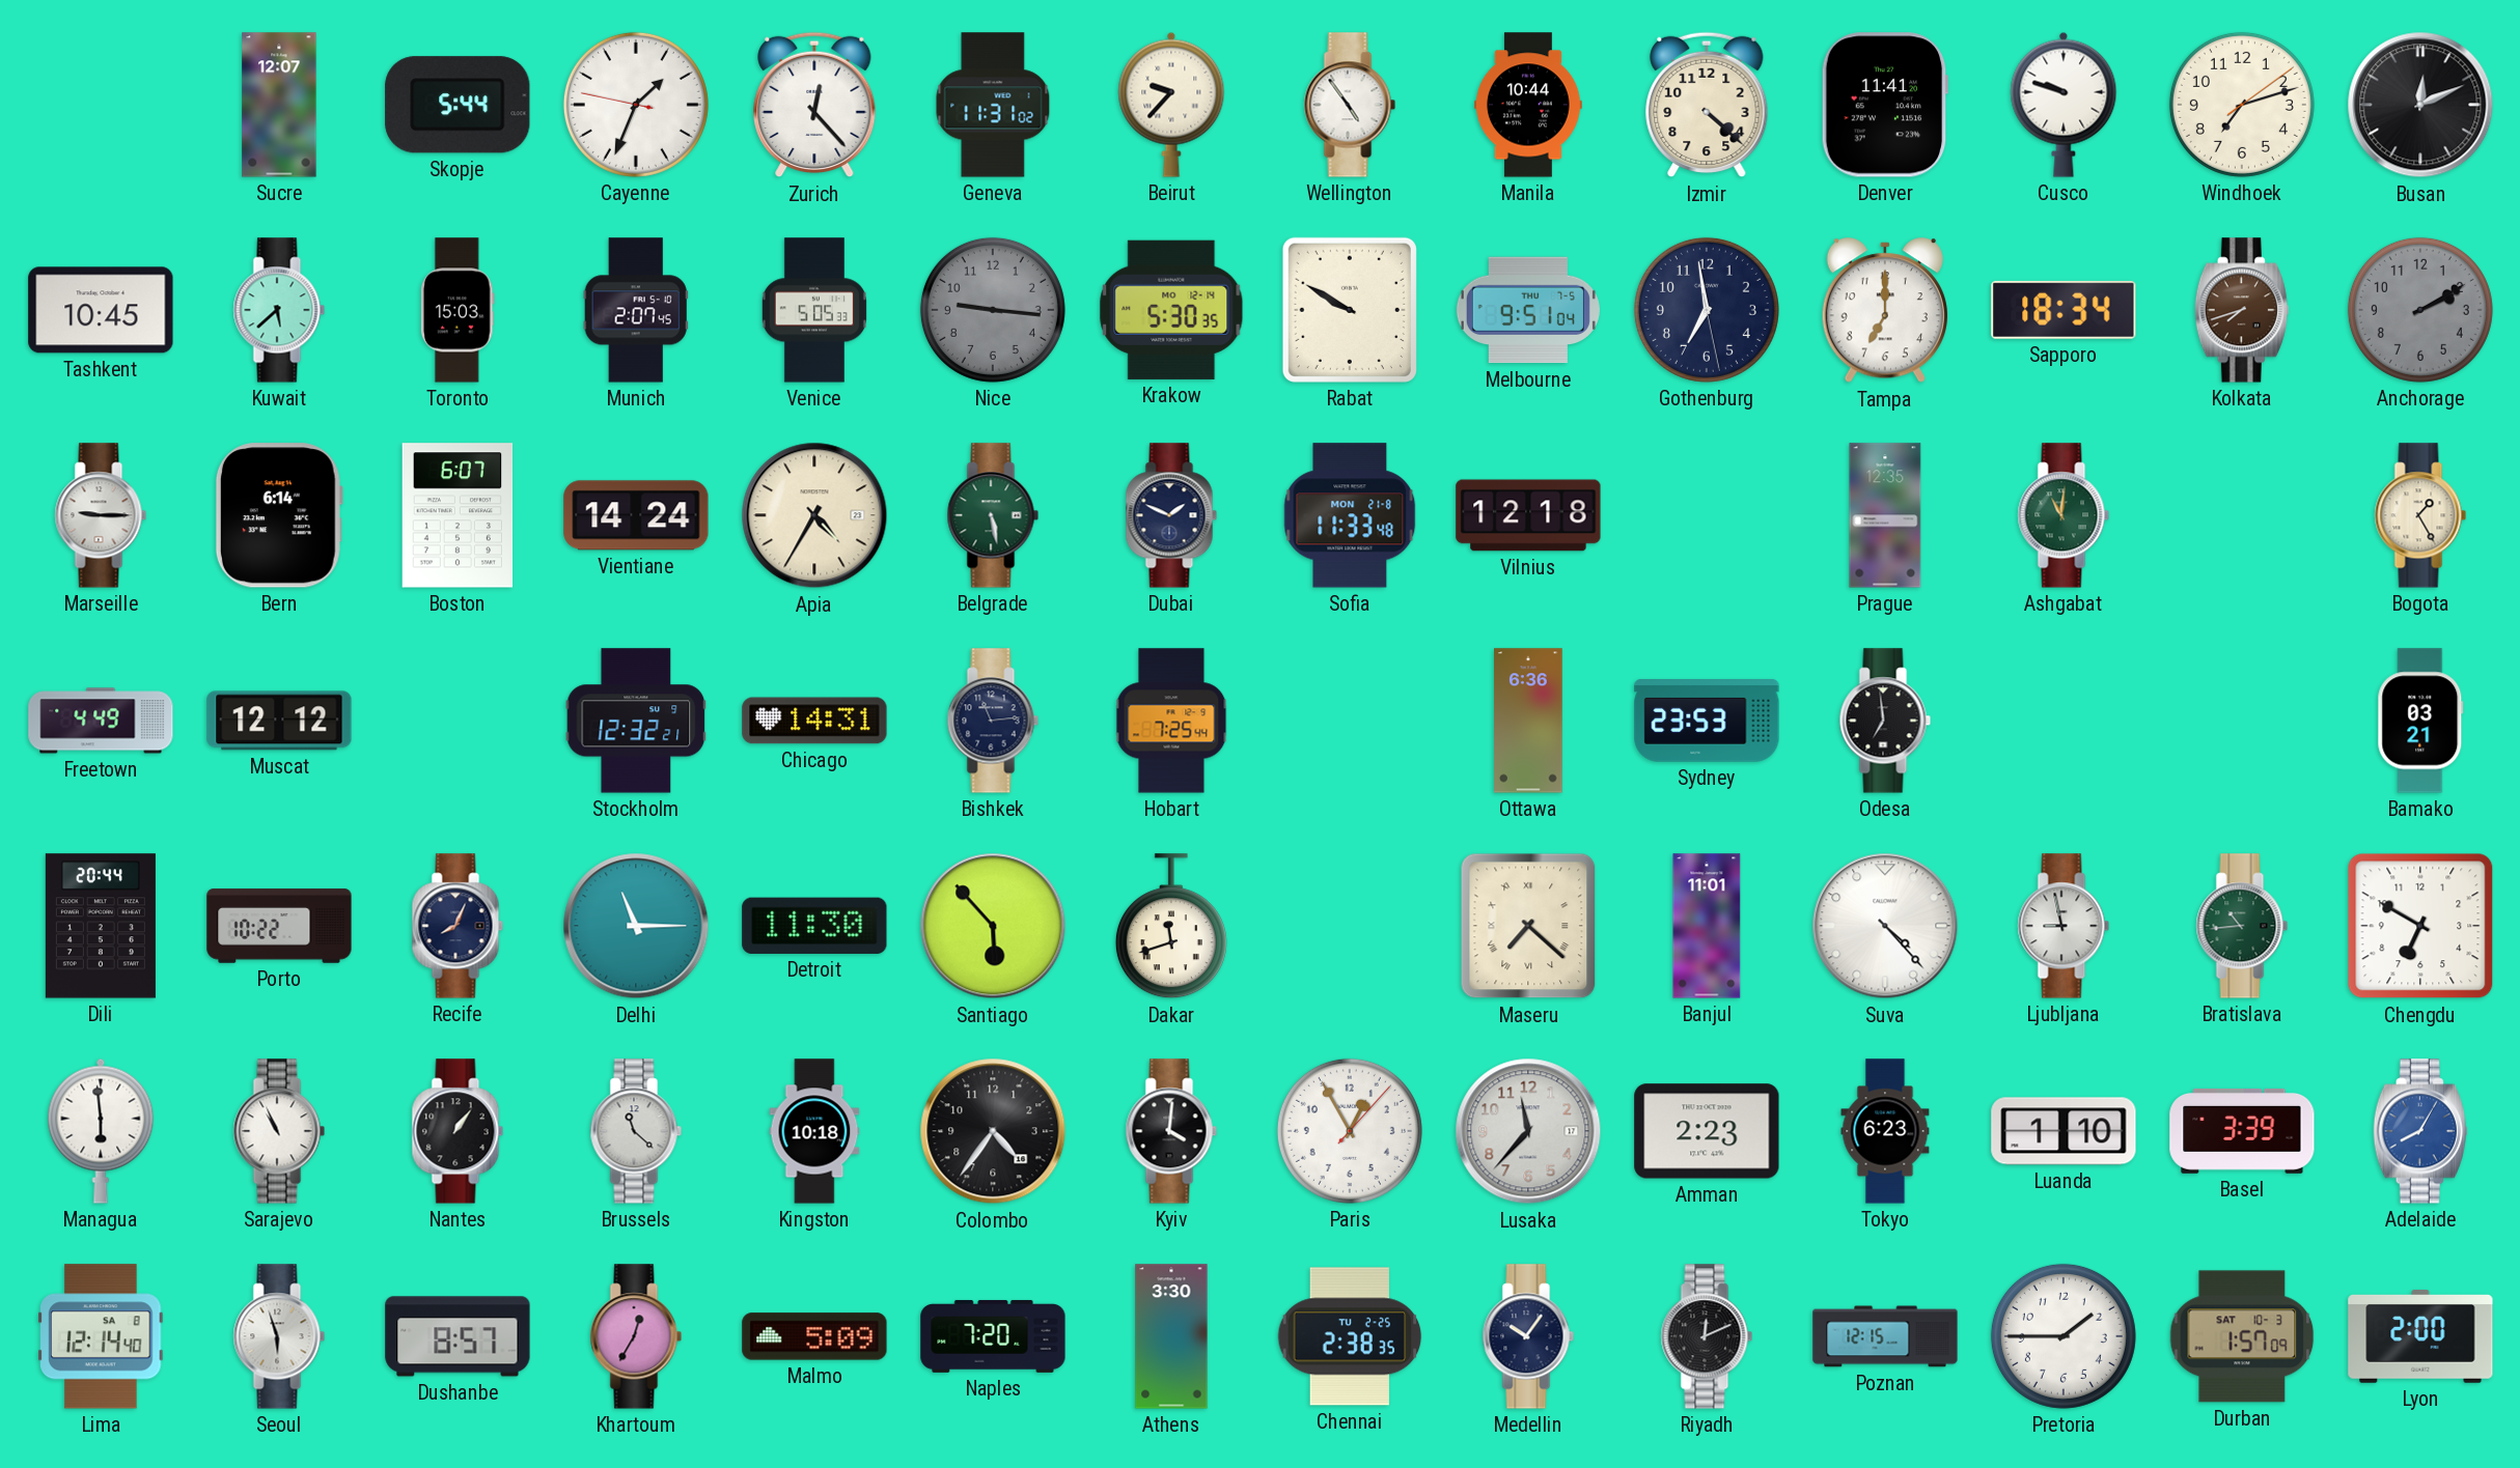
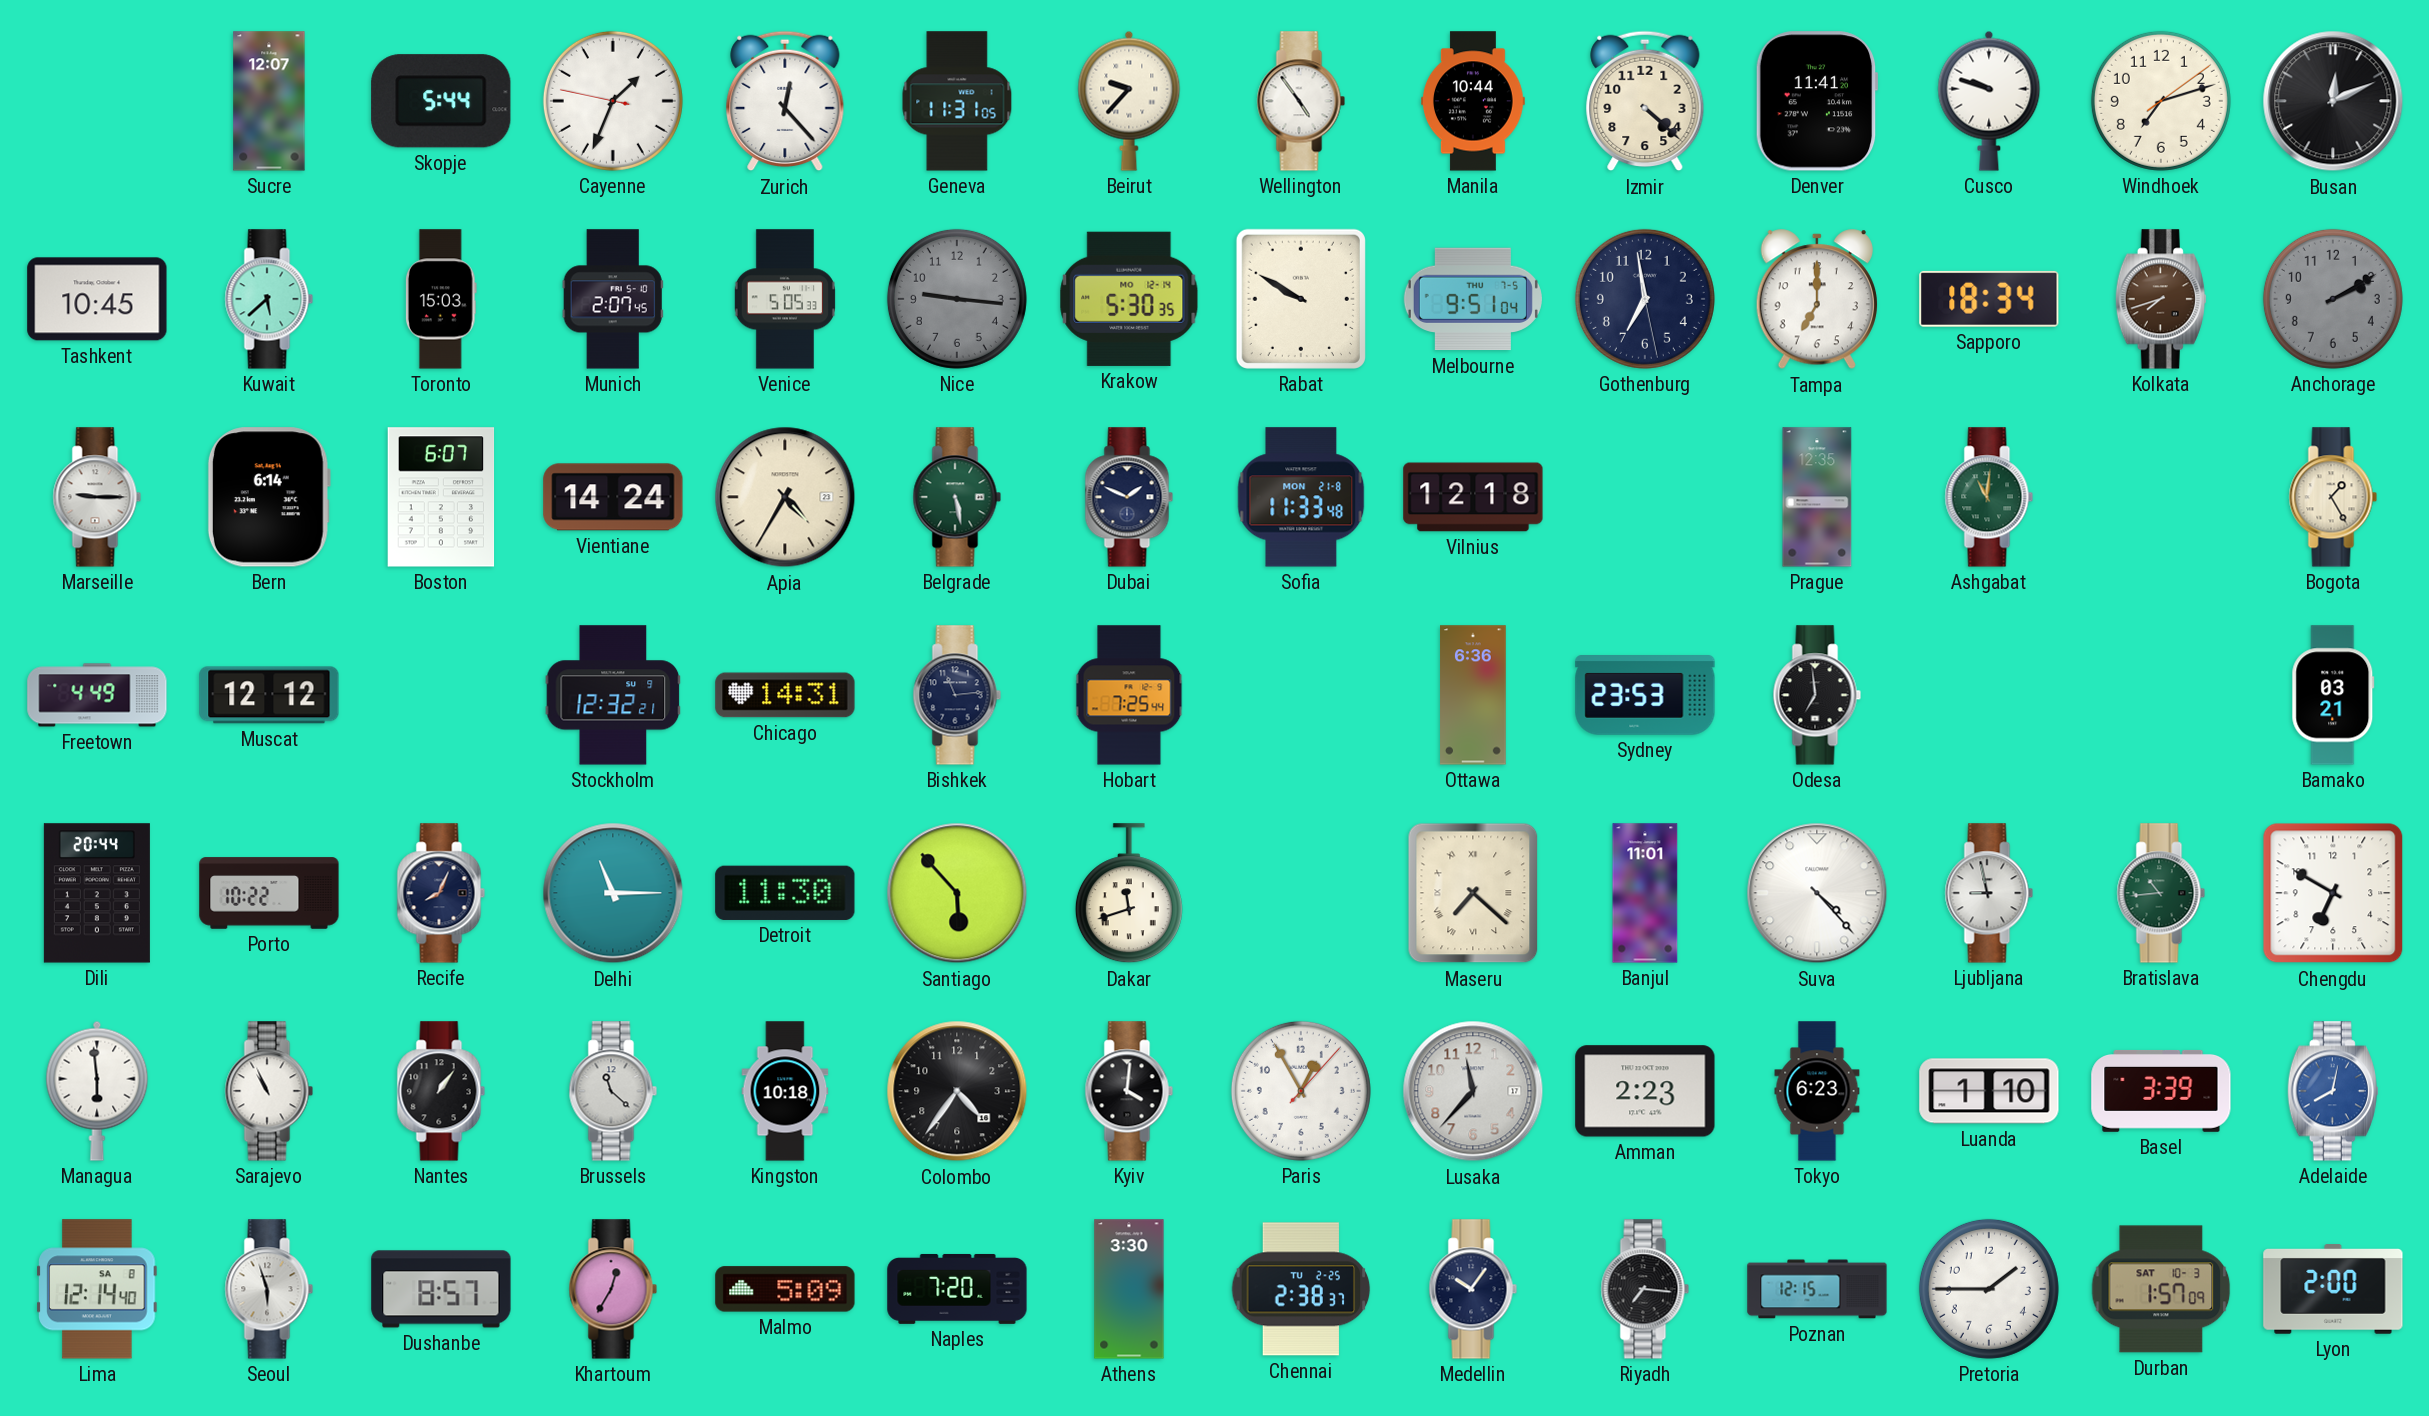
Geneva: 11:31:02 -> 11:31:05 (957, 101)
Adelaide: 8:05 -> 8:02 (2333, 1091)
Chennai: 2:38:35 -> 2:38:37 (1301, 1289)
Riyadh: 12:11 -> 7:16 (1645, 1289)
